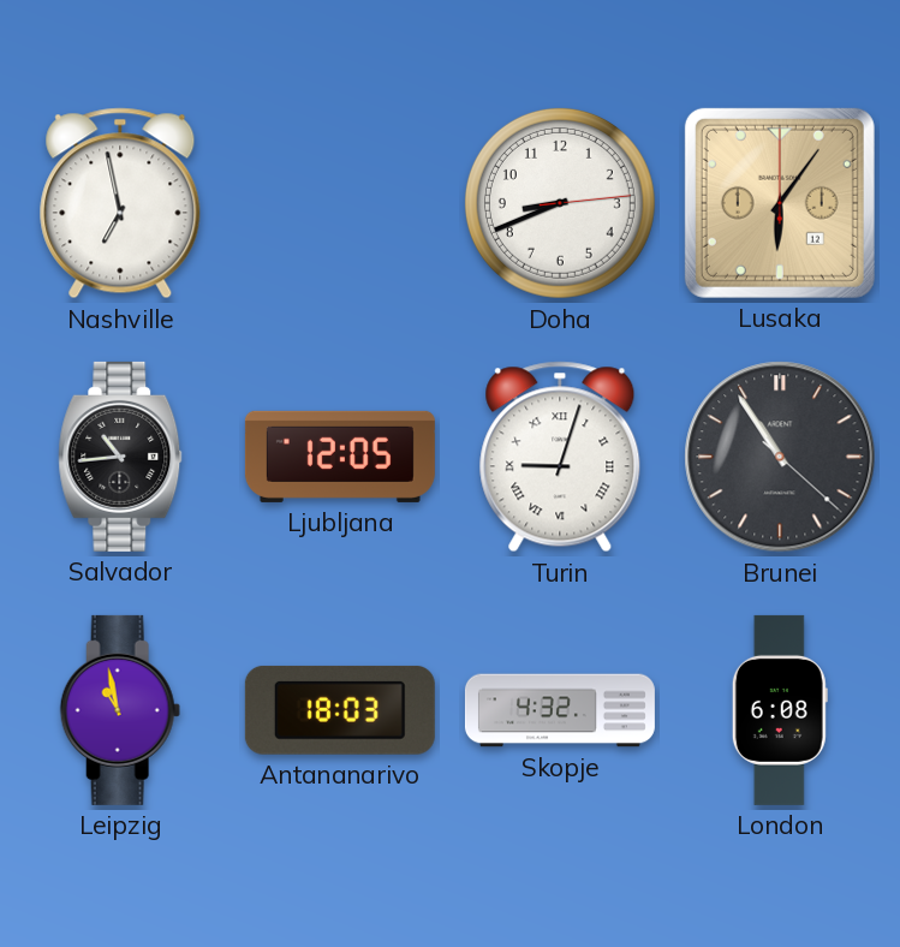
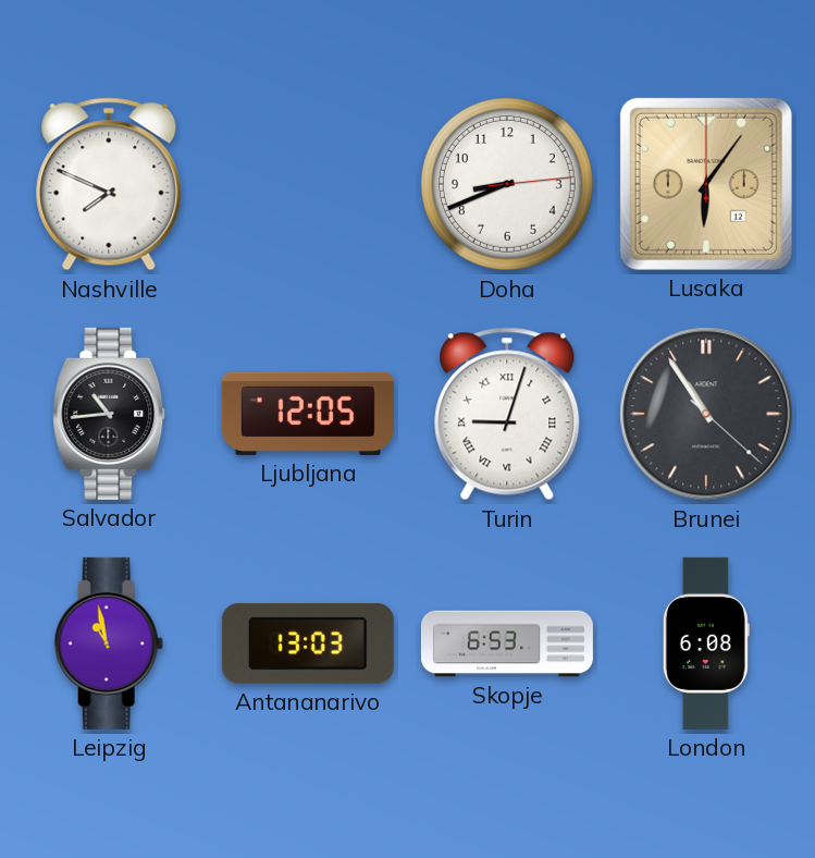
Nashville: 6:58 -> 7:49 (109, 184)
Antananarivo: 18:03 -> 13:03 (308, 643)
Skopje: 4:32 -> 6:53 (507, 643)
